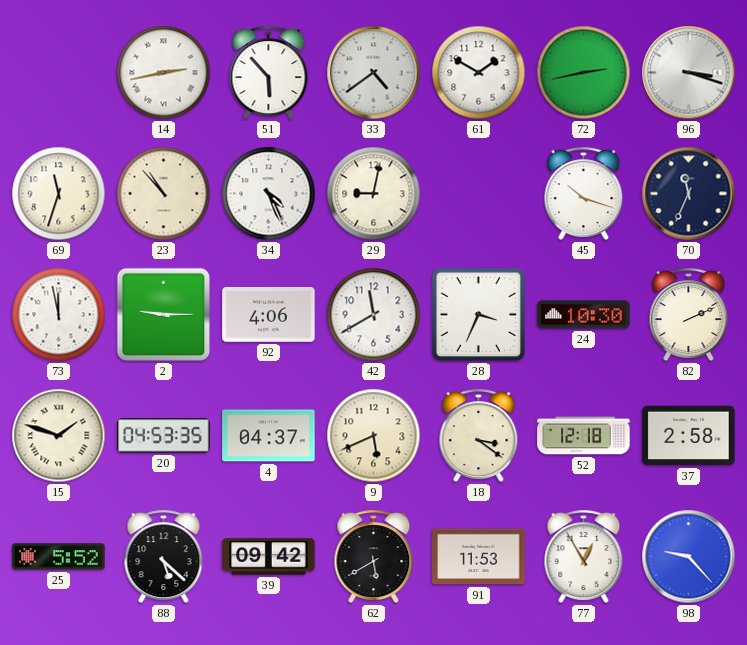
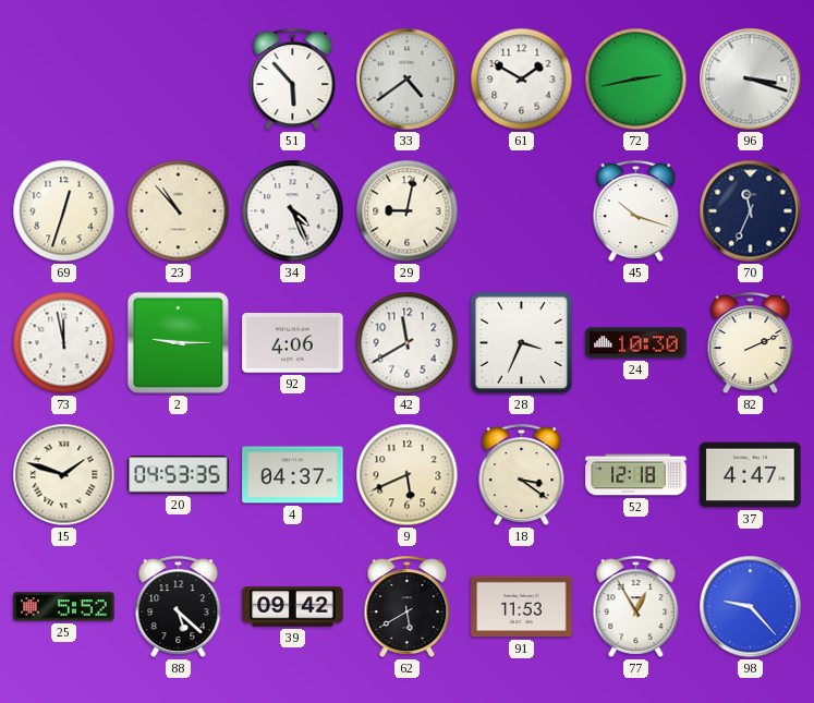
14: 2:43 -> none (164, 73)
69: 11:33 -> 12:33 (64, 211)
37: 2:58 -> 4:47 (751, 475)
